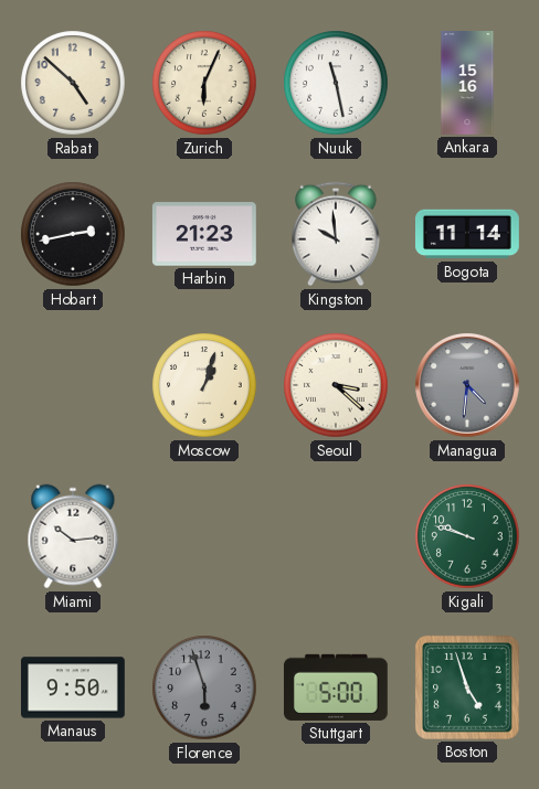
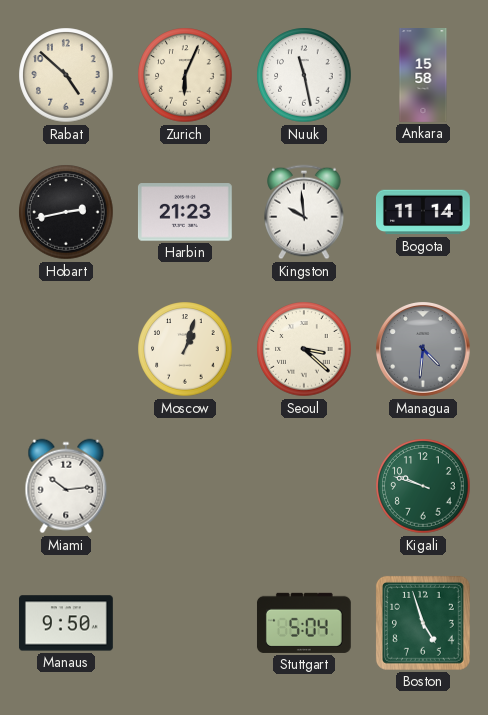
Ankara: 15:16 -> 15:58 (423, 76)
Florence: 5:57 -> none (204, 687)
Stuttgart: 5:00 -> 5:04 (304, 623)
